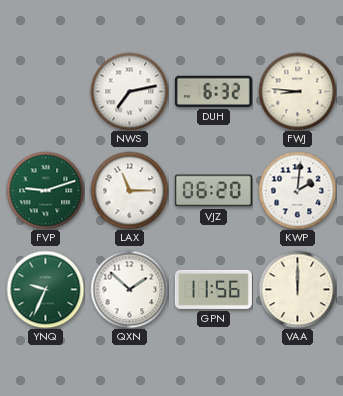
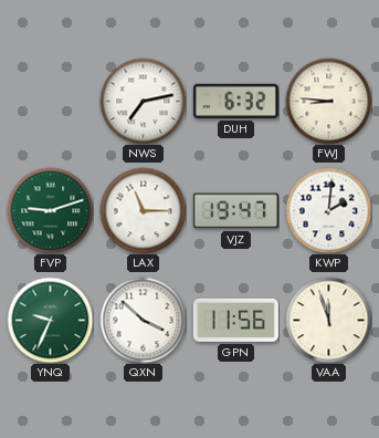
VJZ: 06:20 -> 19:47 (235, 211)
QXN: 1:52 -> 3:52 (143, 320)
VAA: 12:00 -> 11:57 (328, 320)
